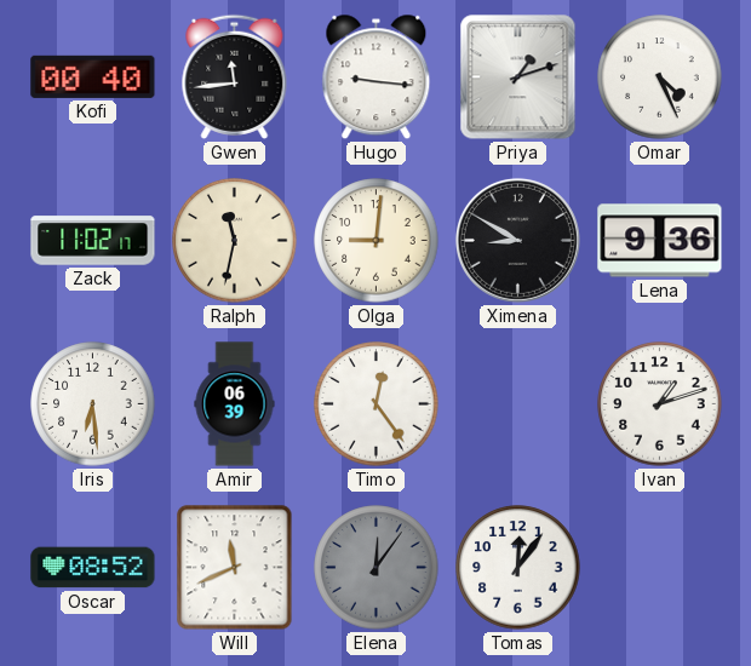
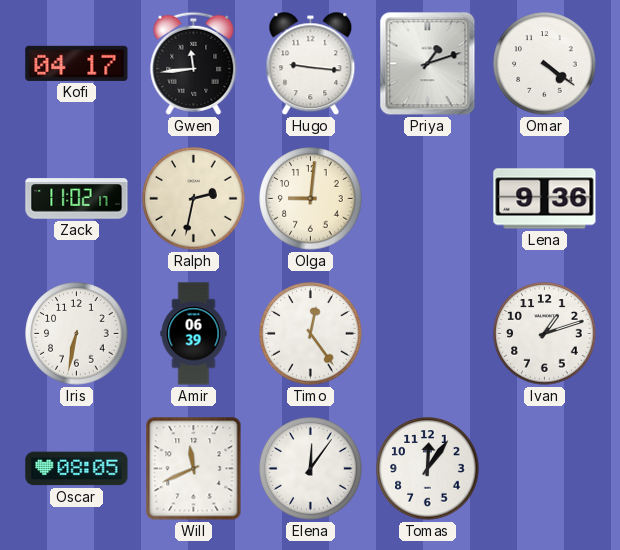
Kofi: 00:40 -> 04:17 (77, 63)
Omar: 4:26 -> 4:21 (545, 64)
Ralph: 11:32 -> 2:32 (194, 199)
Ximena: 8:50 -> none (517, 240)
Iris: 6:29 -> 6:32 (77, 334)
Oscar: 08:52 -> 08:05 (77, 469)
Elena dial: grey -> white (311, 469)
